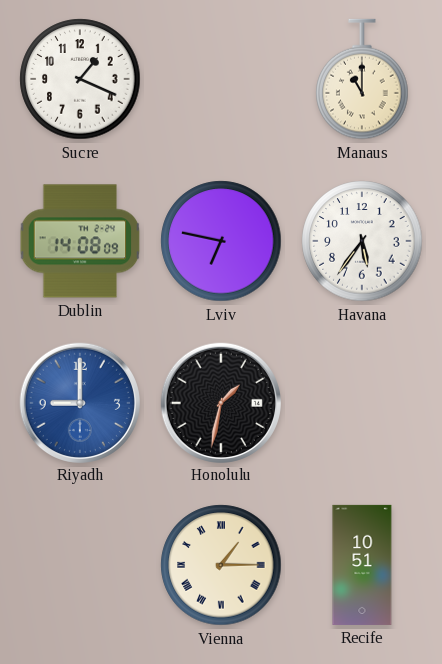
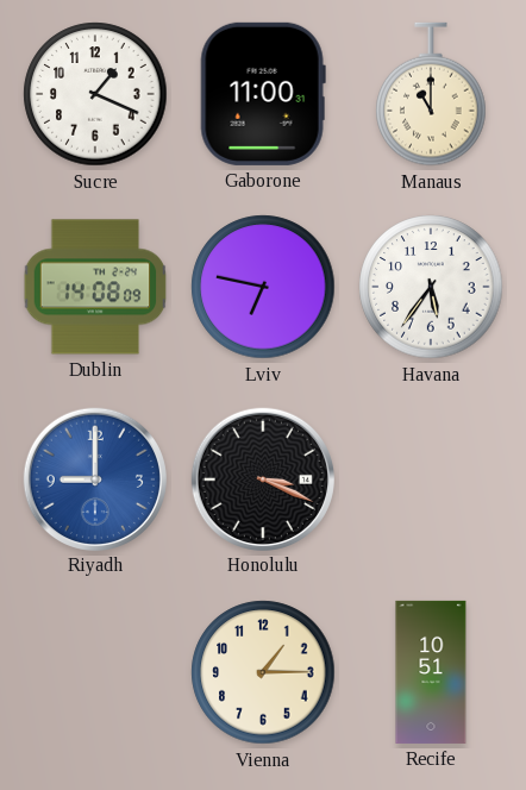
Gaborone: none -> 11:00 (263, 94)
Honolulu: 1:32 -> 3:19 (262, 478)
Vienna numerals: Roman -> Arabic (263, 672)
